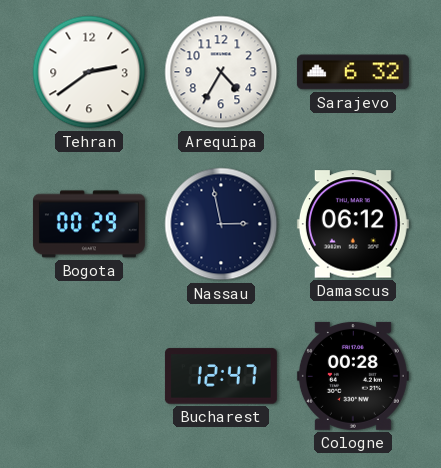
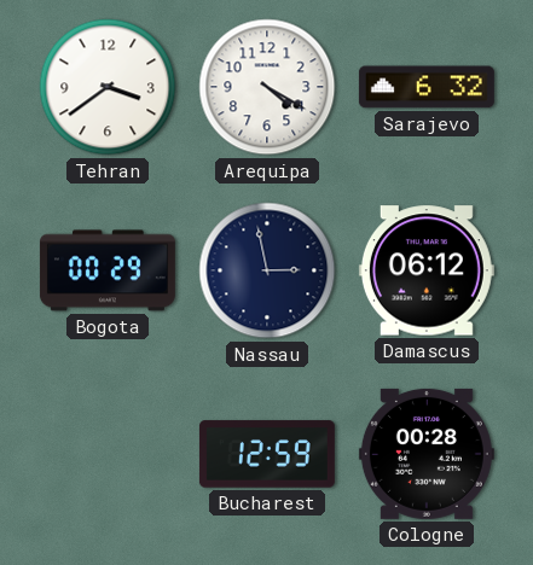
Tehran: 2:39 -> 3:39 (108, 87)
Arequipa: 4:35 -> 4:20 (267, 87)
Bucharest: 12:47 -> 12:59 (267, 454)
